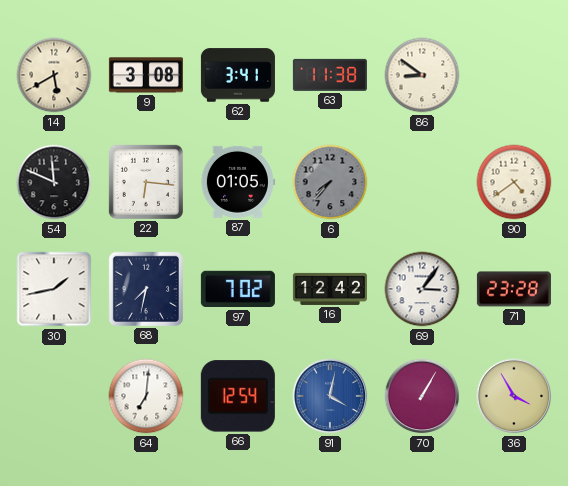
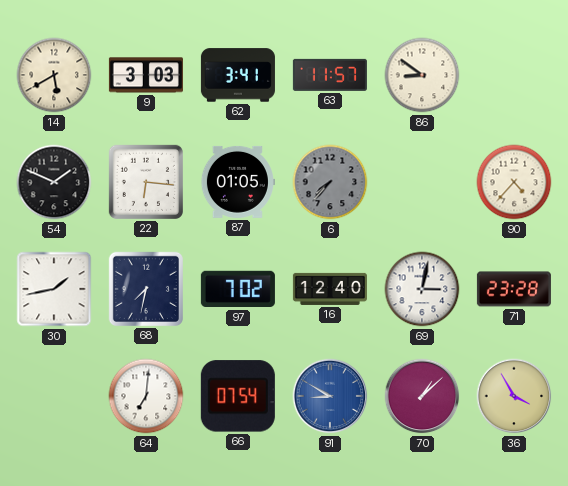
9: 3:08 -> 3:03 (146, 75)
63: 11:38 -> 11:57 (330, 75)
54: 11:49 -> 1:49 (54, 182)
90: 4:39 -> 4:37 (514, 182)
16: 12:42 -> 12:40 (330, 289)
69: 3:06 -> 3:02 (422, 289)
66: 12:54 -> 07:54 (238, 396)
91: 4:02 -> 8:50 (330, 396)
70: 1:05 -> 1:08 (422, 396)
